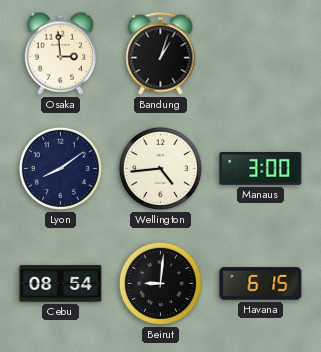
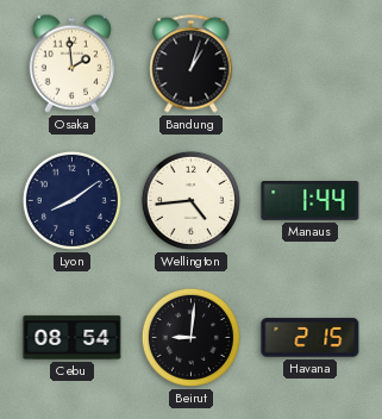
Osaka: 2:59 -> 1:59 (71, 63)
Manaus: 3:00 -> 1:44 (311, 201)
Havana: 6:15 -> 2:15 (311, 338)
